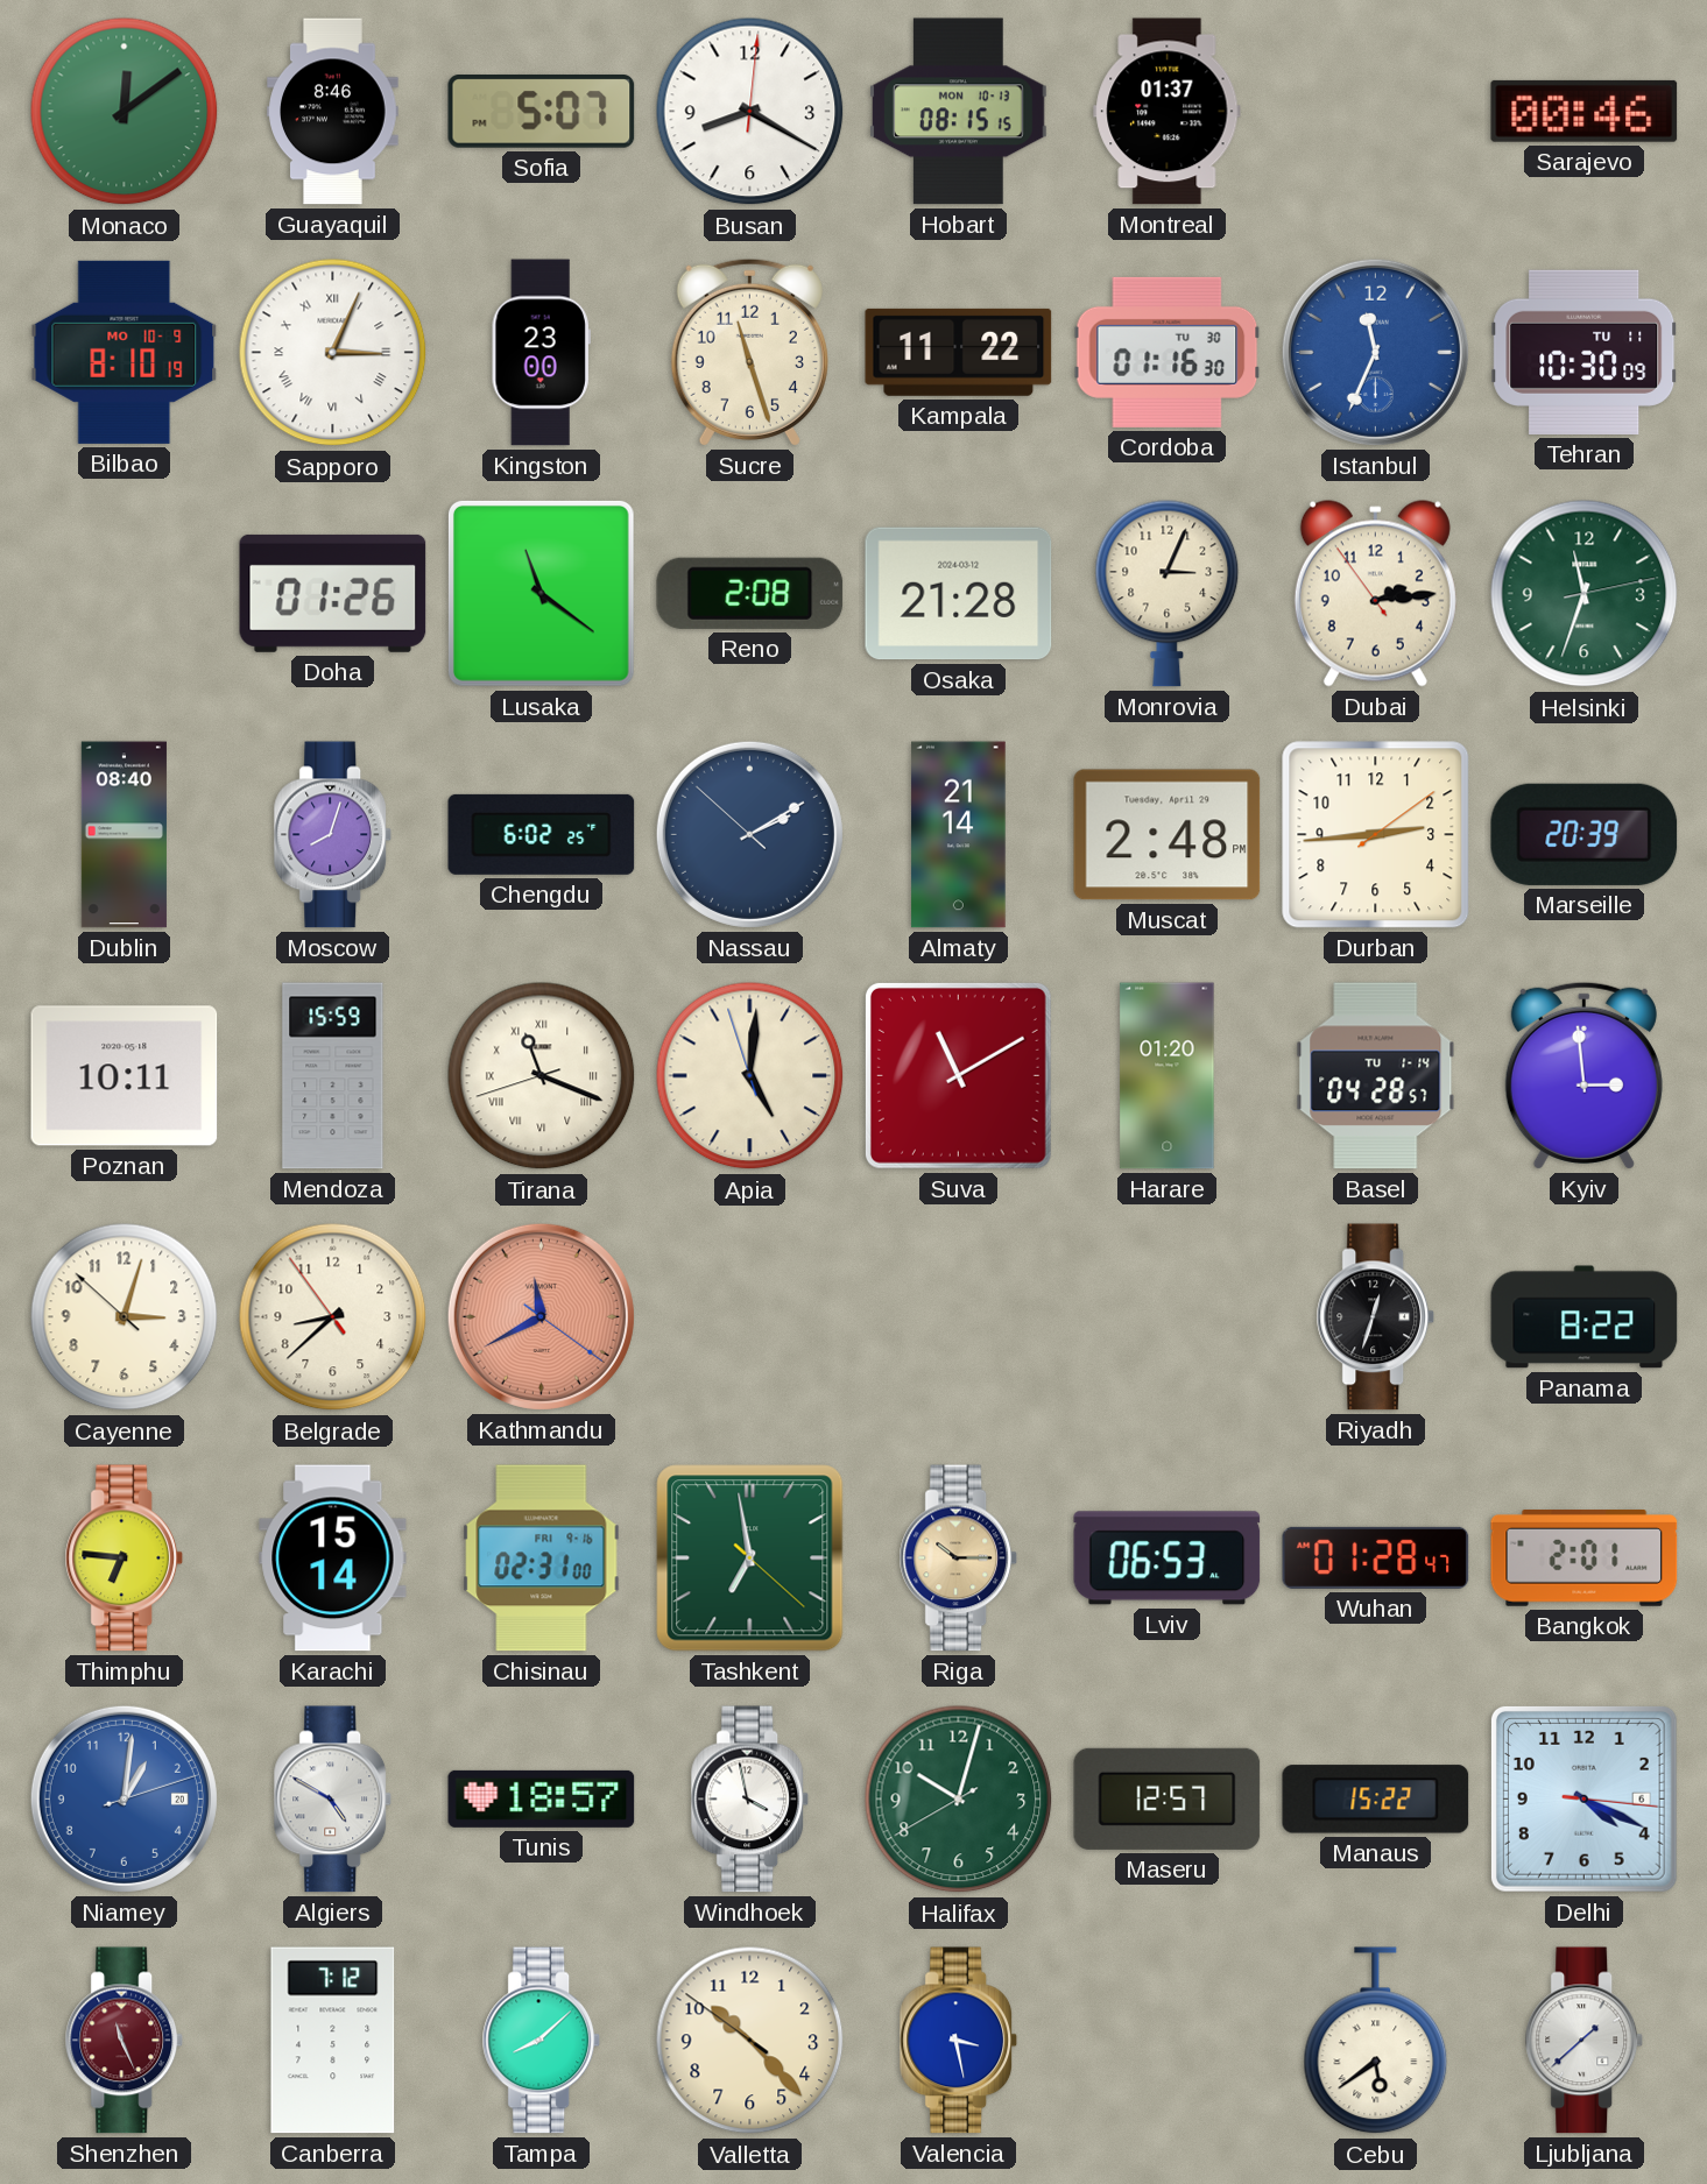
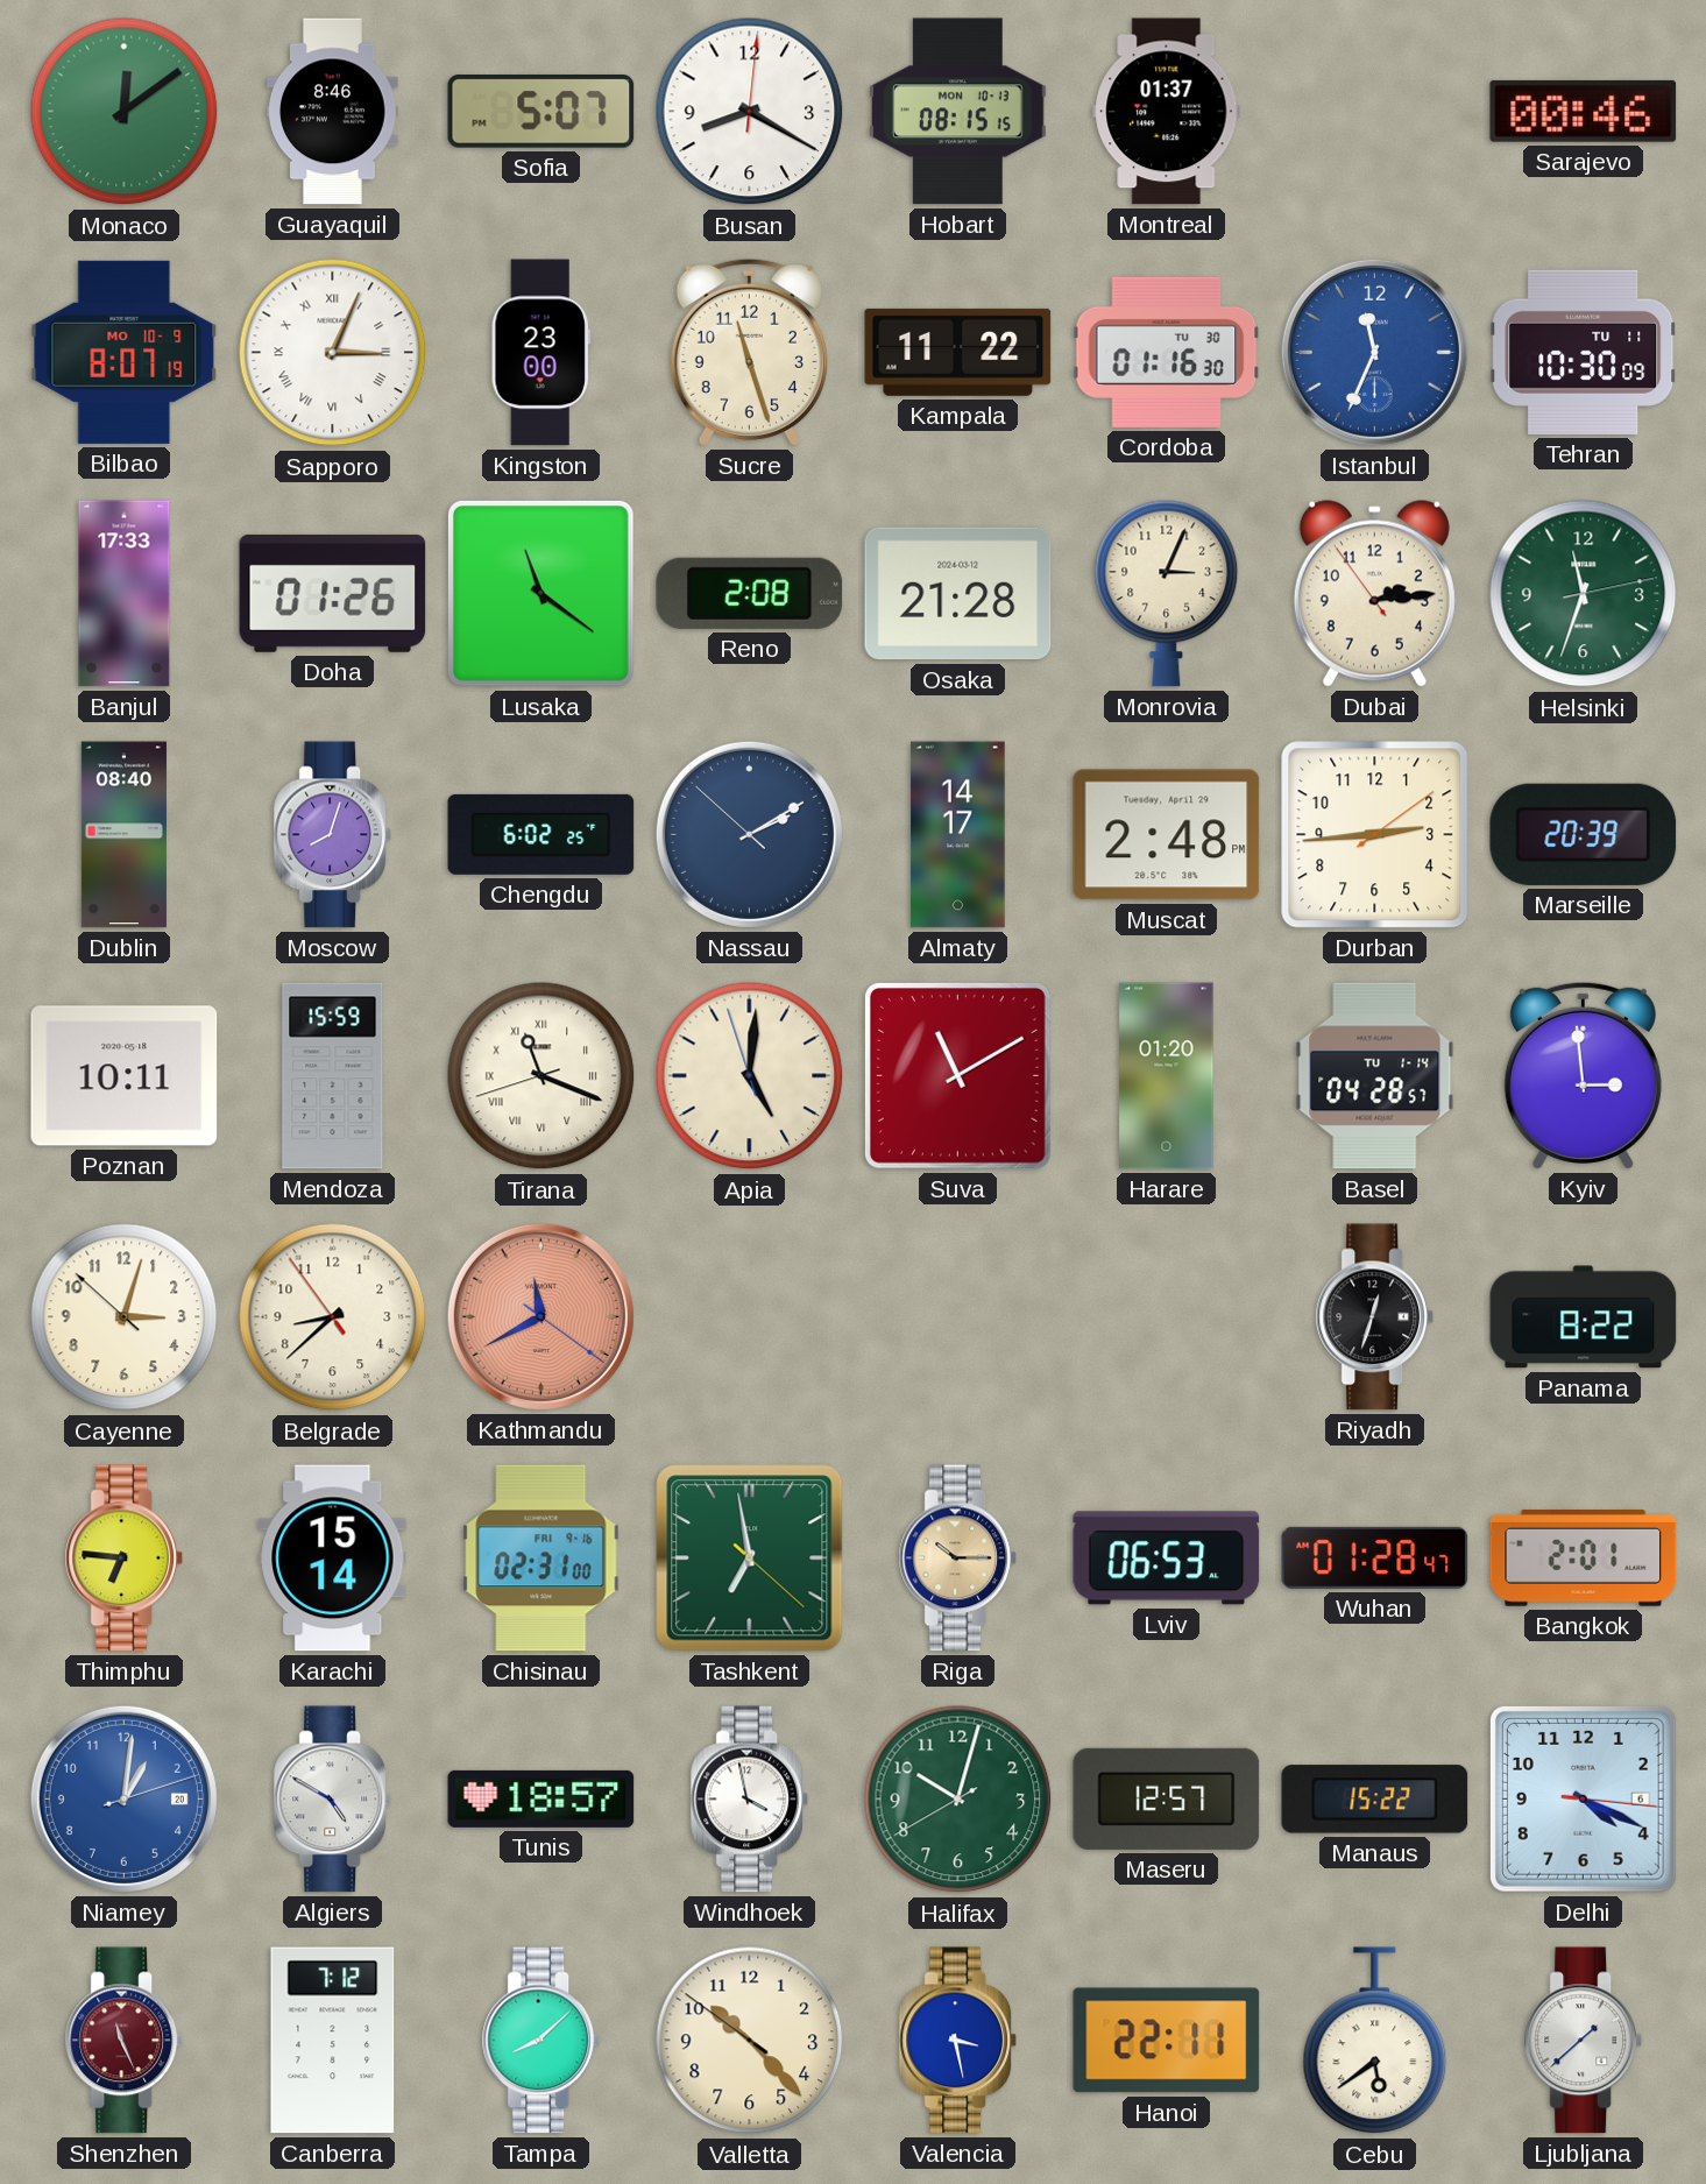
Bilbao: 8:10 -> 8:07 (125, 352)
Banjul: none -> 17:33 (125, 594)
Almaty: 21:14 -> 14:17 (958, 835)
Hanoi: none -> 22:11 (1167, 2041)
